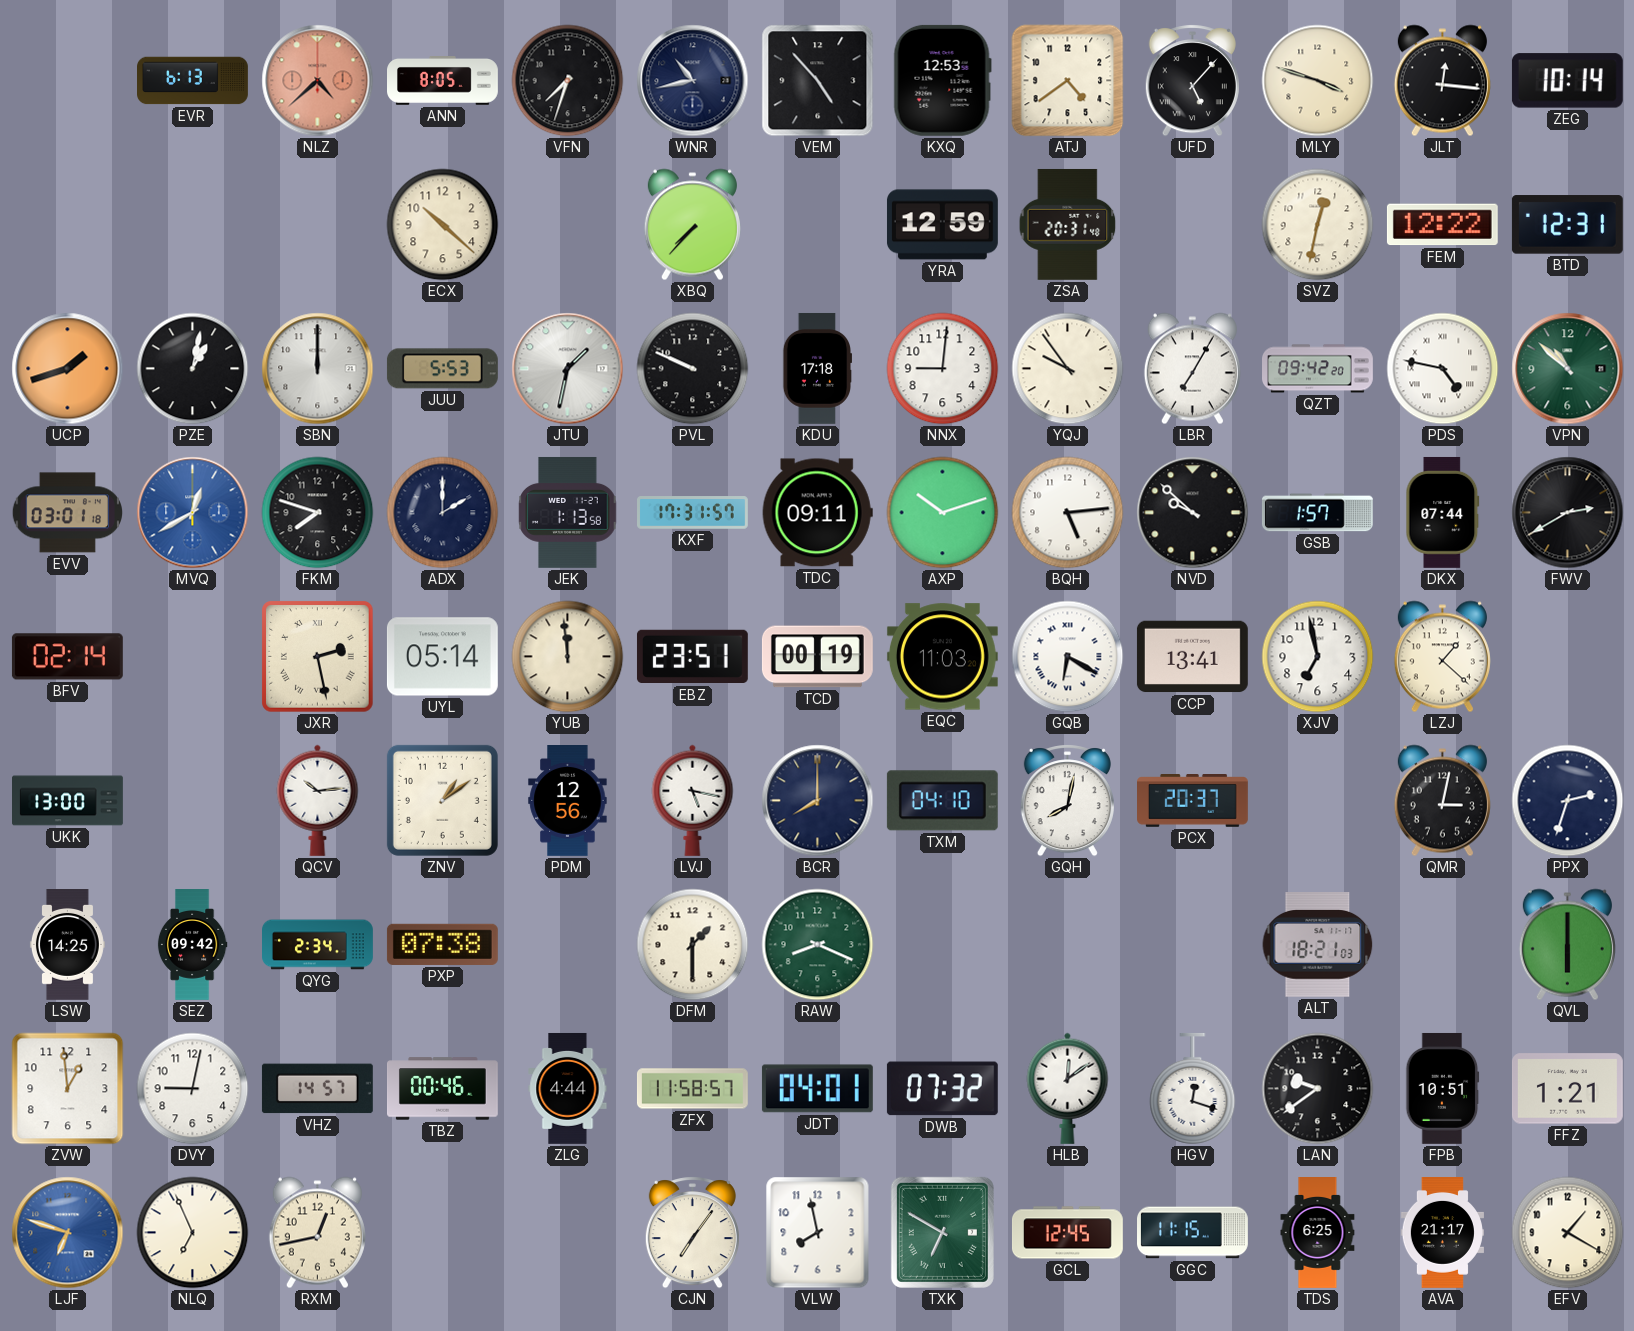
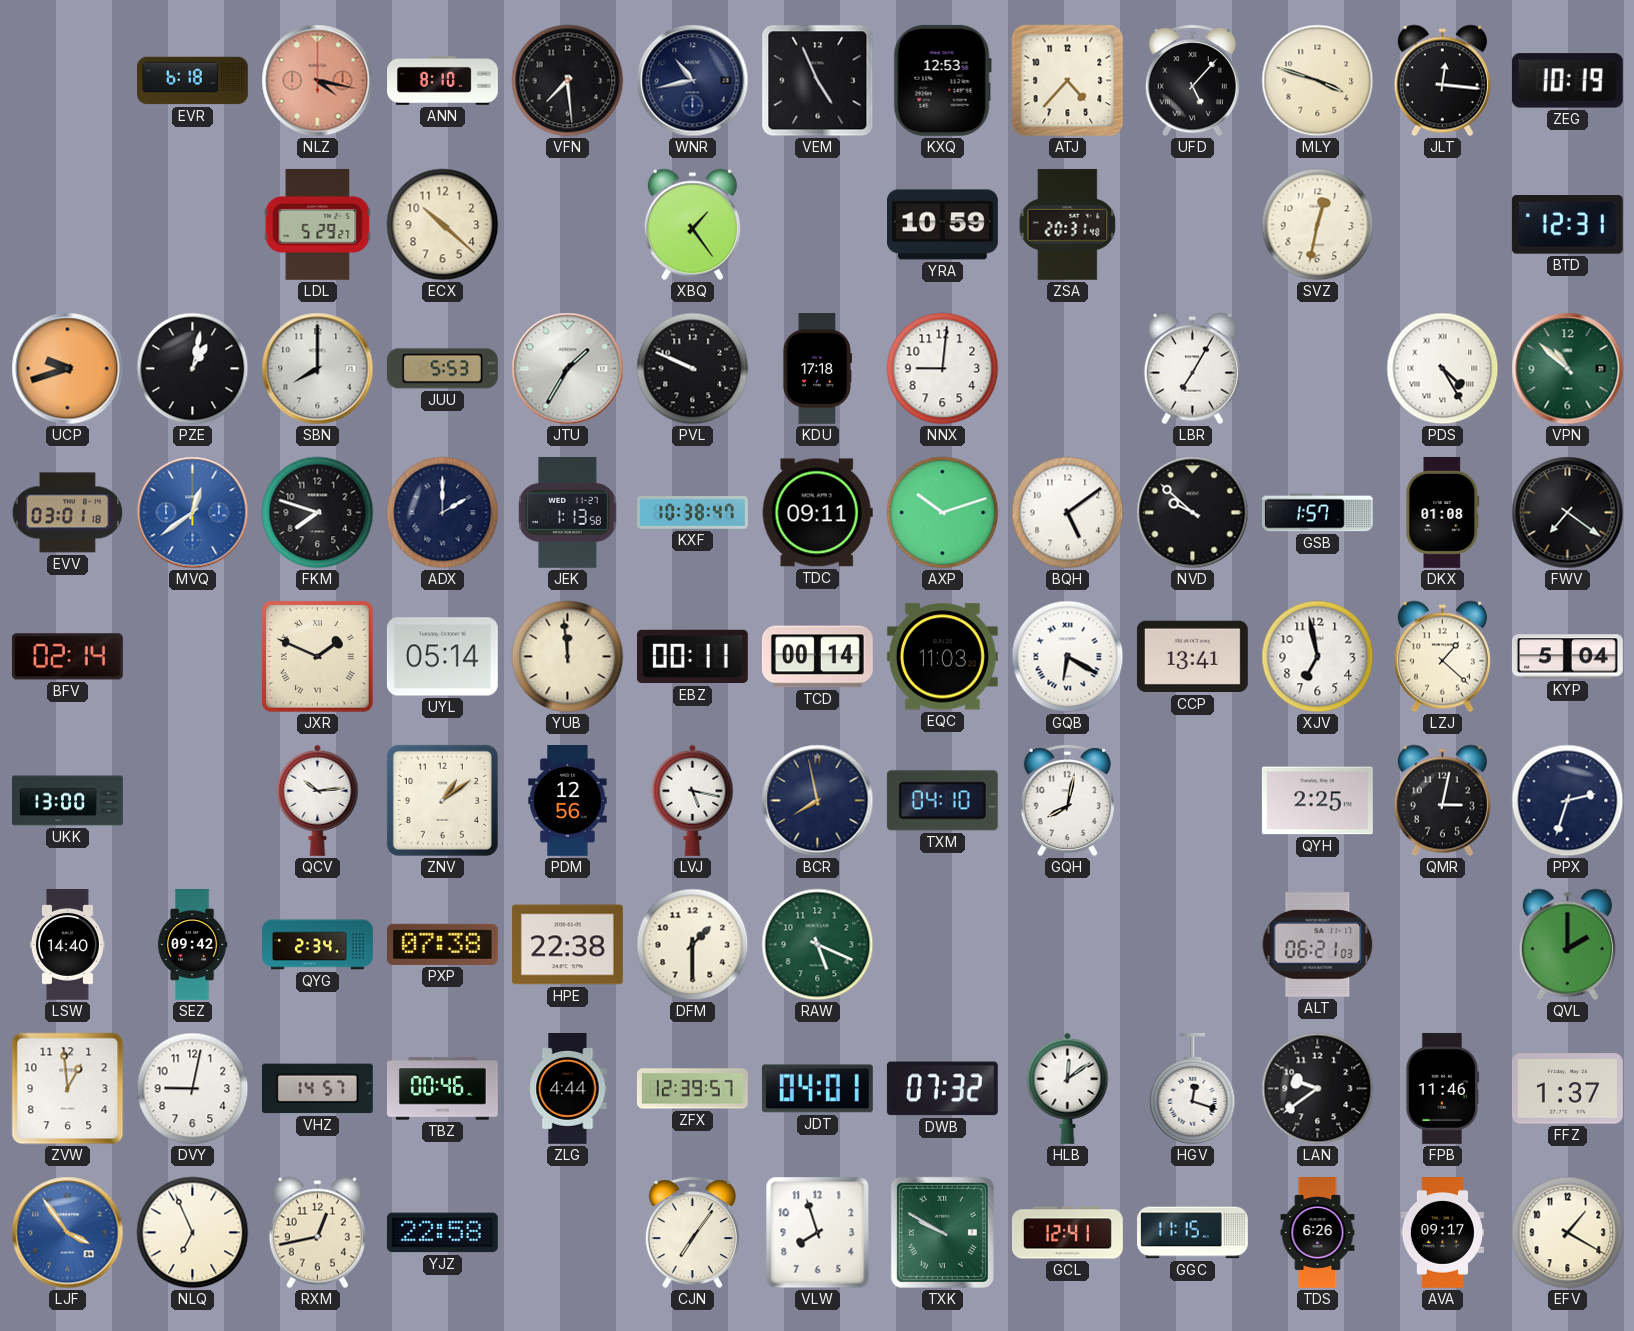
EVR: 6:13 -> 6:18 (193, 81)
NLZ: 4:38 -> 4:17 (318, 81)
ANN: 8:05 -> 8:10 (443, 81)
VFN: 7:33 -> 7:29 (568, 81)
VEM: 4:53 -> 4:56 (818, 81)
ATJ: 4:39 -> 4:37 (1068, 81)
ZEG: 10:14 -> 10:19 (1567, 81)
LDL: none -> 5:29 (318, 224)
XBQ: 7:37 -> 1:24 (692, 225)
YRA: 12:59 -> 10:59 (942, 225)
FEM: 12:22 -> none (1442, 225)
UCP: 1:42 -> 9:42 (68, 369)
SBN: 12:00 -> 8:00 (318, 369)
JTU: 1:32 -> 1:35 (568, 369)
YQJ: 9:54 -> none (1068, 369)
QZT: 09:42 -> none (1318, 369)
PDS: 4:47 -> 4:25 (1443, 369)
MVQ: 12:40 -> 12:39 (193, 513)
KXF: 17:31 -> 10:38 (693, 513)
BQH: 5:14 -> 5:09 (1068, 513)
DKX: 07:44 -> 01:08 (1443, 512)
FWV: 2:40 -> 7:21 (1568, 513)
JXR: 2:28 -> 1:49 (318, 657)
EBZ: 23:51 -> 00:11 (692, 657)
TCD: 00:19 -> 00:14 (817, 657)
KYP: none -> 5:04 (1567, 657)
BCR: 8:00 -> 7:58 (818, 801)
PCX: 20:37 -> none (1193, 801)
QYH: none -> 2:25 (1317, 801)
LSW: 14:25 -> 14:40 (67, 945)
HPE: none -> 22:38 (567, 945)
RAW: 8:19 -> 5:19 (818, 945)
ALT: 18:21 -> 06:21 (1318, 945)
QVL: 6:00 -> 2:00 (1567, 945)
ZFX: 11:58 -> 12:39 (692, 1089)
FPB: 10:51 -> 11:46 (1443, 1088)
FFZ: 1:21 -> 1:37 (1567, 1089)
LJF: 6:48 -> 3:54 (68, 1233)
YJZ: none -> 22:58 (442, 1233)
VLW: 7:58 -> 7:57 (818, 1233)
TXK: 6:50 -> 9:50 (942, 1232)
GCL: 12:45 -> 12:41 (1068, 1233)
TDS: 6:25 -> 6:26 (1318, 1233)
AVA: 21:17 -> 09:17 (1442, 1233)
